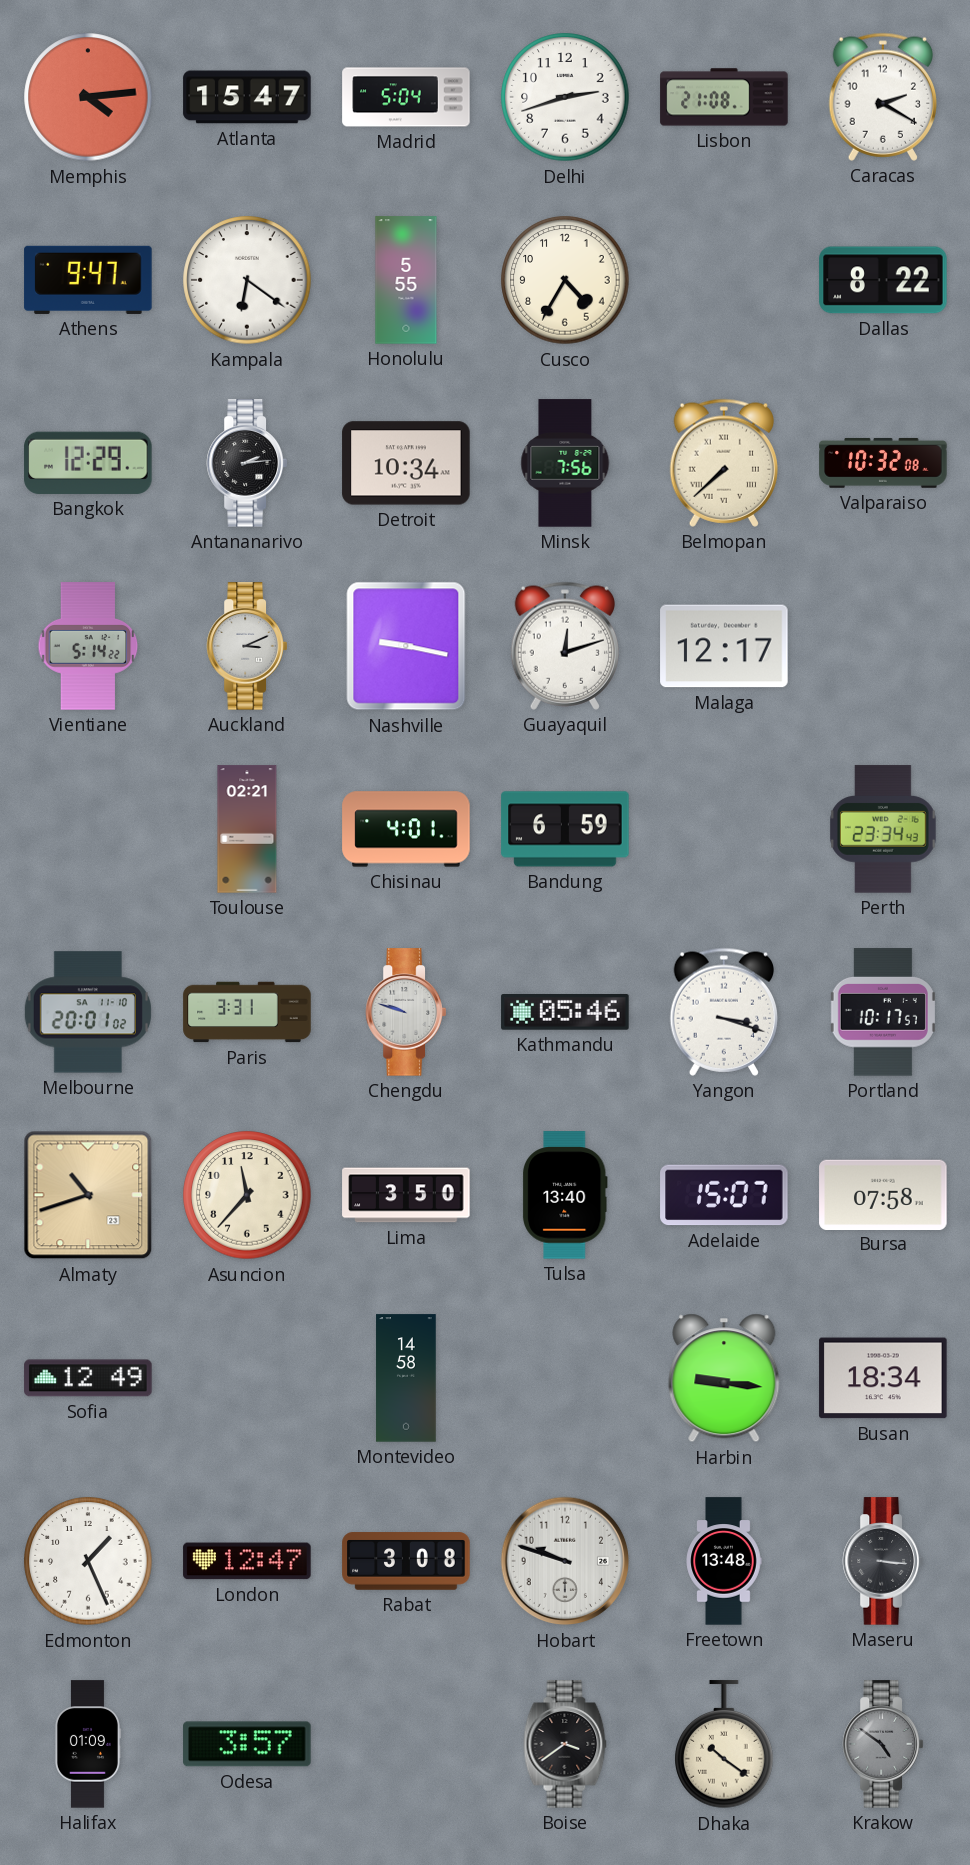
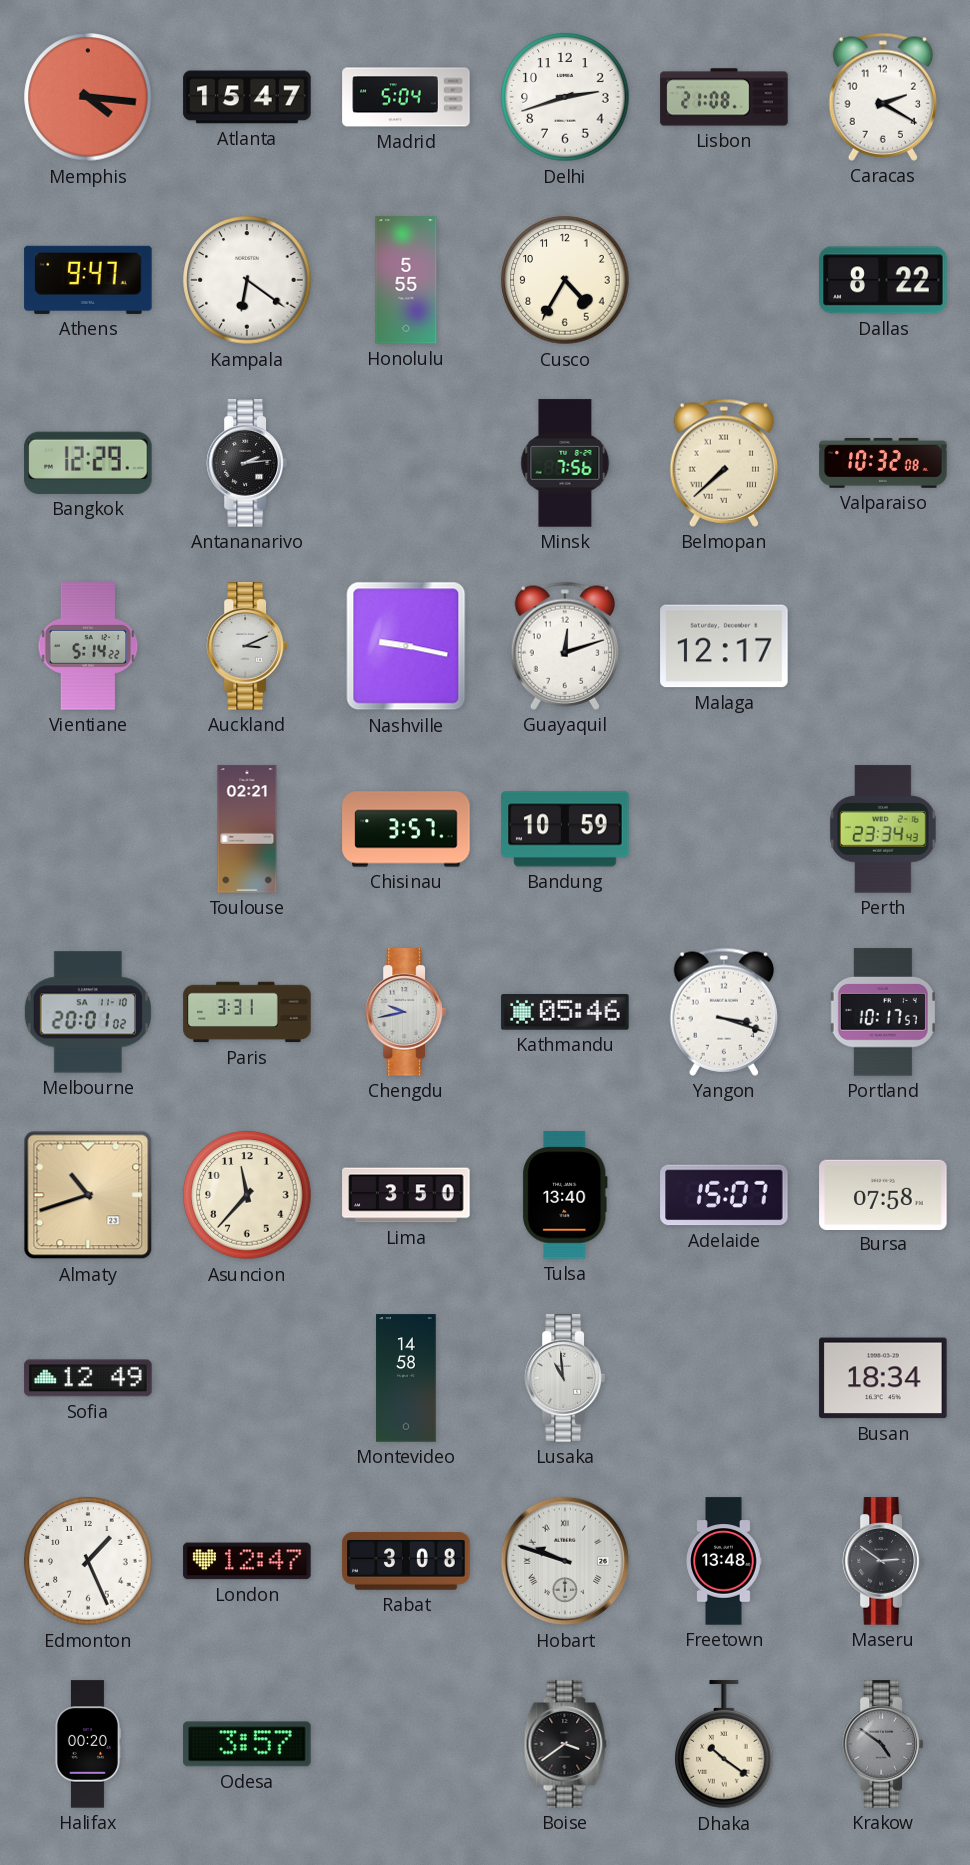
Memphis: 4:14 -> 4:16 (88, 97)
Detroit: 10:34 -> none (406, 463)
Chisinau: 4:01 -> 3:57 (406, 829)
Bandung: 6:59 -> 10:59 (565, 829)
Chengdu: 9:48 -> 9:43 (405, 1012)
Lusaka: none -> 10:59 (564, 1378)
Harbin: 9:16 -> none (724, 1378)
Hobart numerals: Arabic -> Roman (565, 1561)
Maseru: 3:16 -> 2:51 (882, 1561)
Halifax: 01:09 -> 00:20 (87, 1744)
